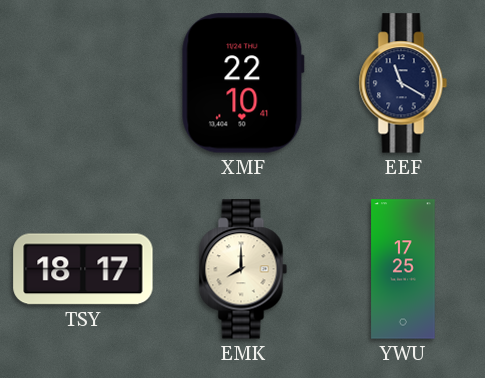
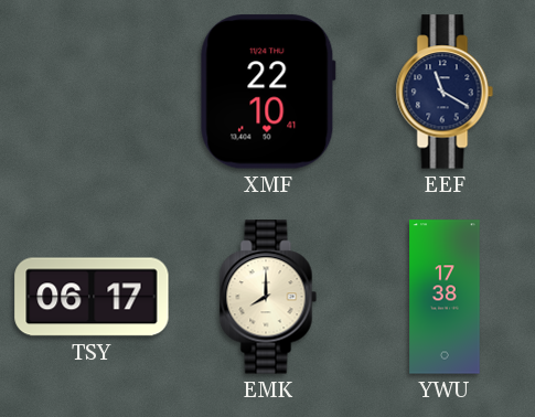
TSY: 18:17 -> 06:17 (92, 297)
YWU: 17:25 -> 17:38 (445, 297)
